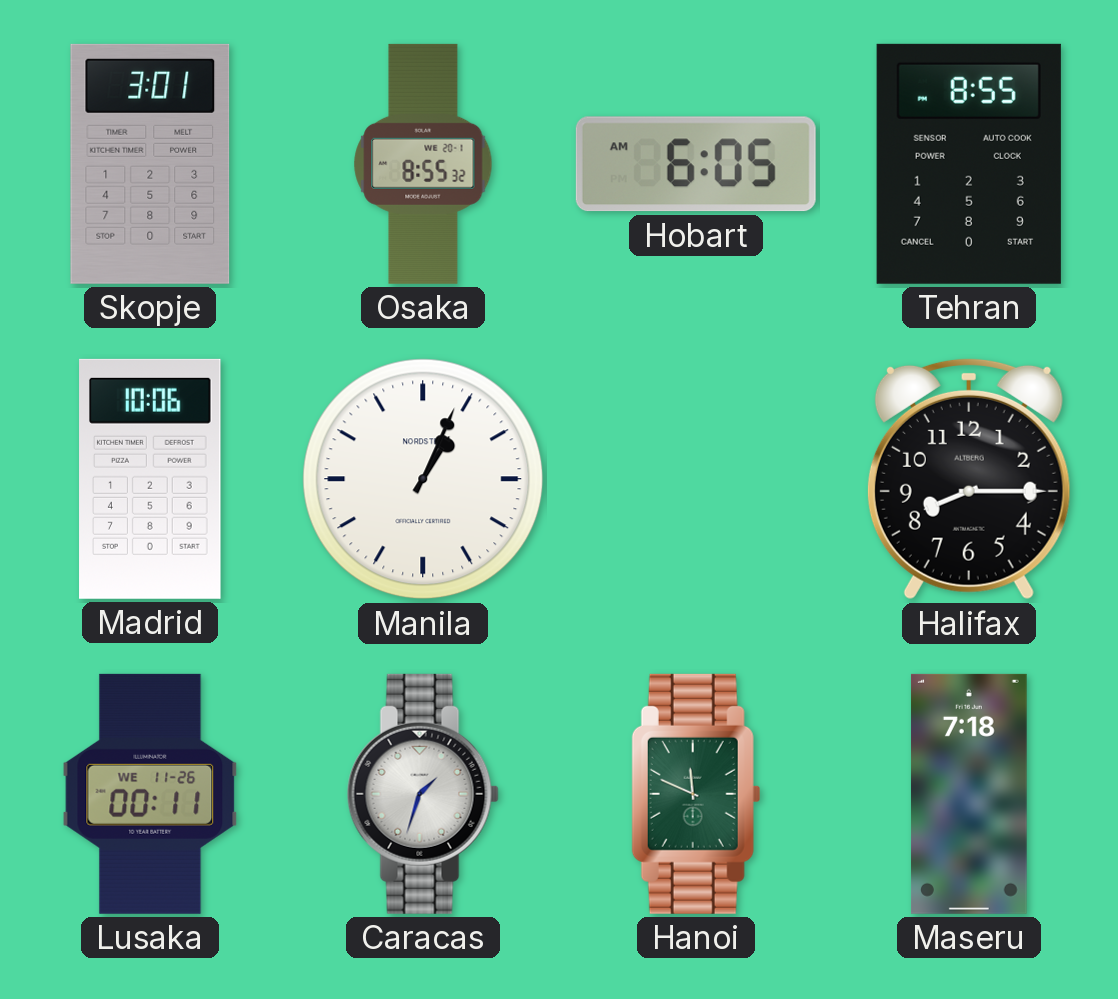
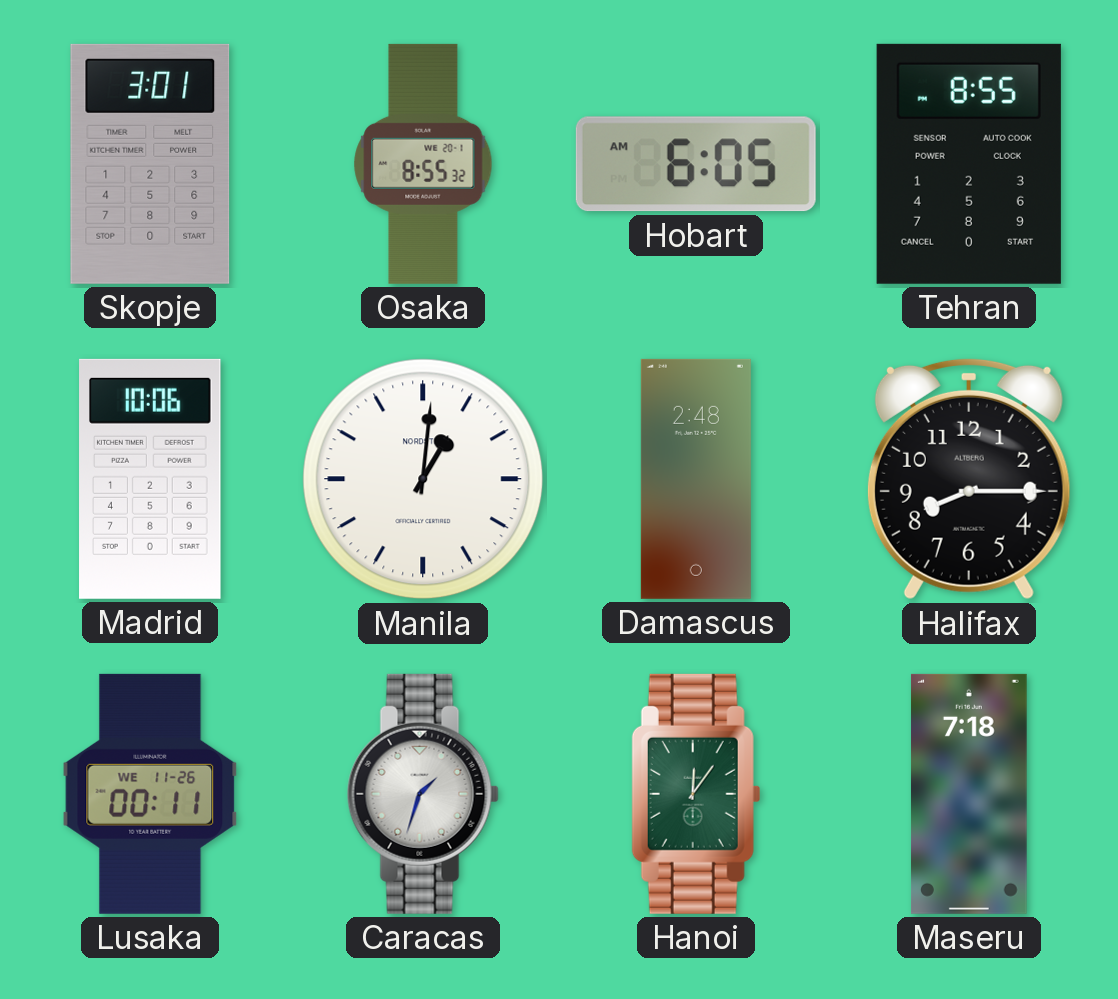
Manila: 1:04 -> 1:01 (423, 479)
Damascus: none -> 2:48 (696, 479)
Hanoi: 11:49 -> 12:06 (696, 794)
